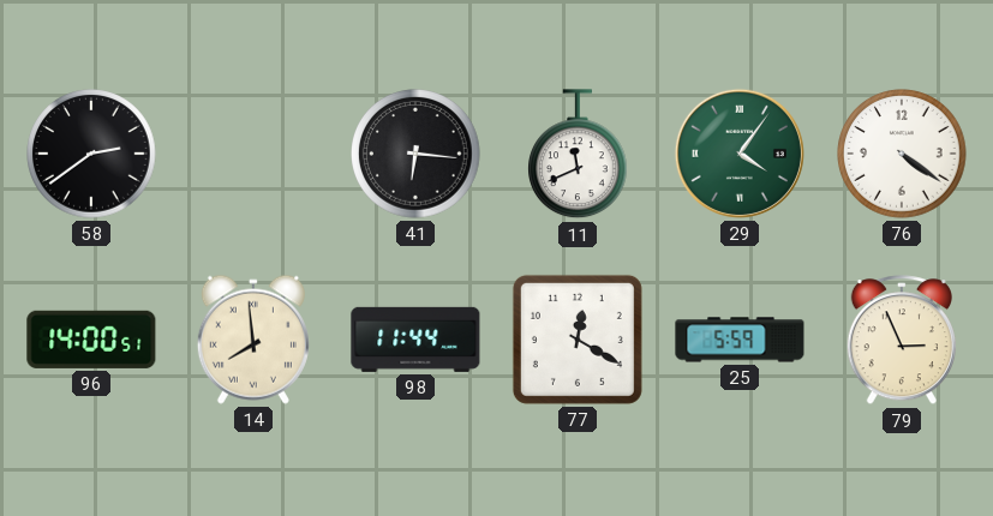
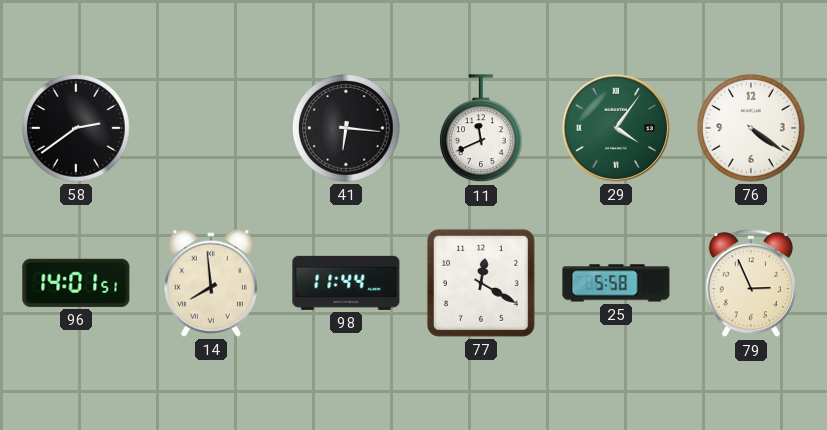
96: 14:00 -> 14:01 (76, 283)
25: 5:59 -> 5:58 (616, 283)
